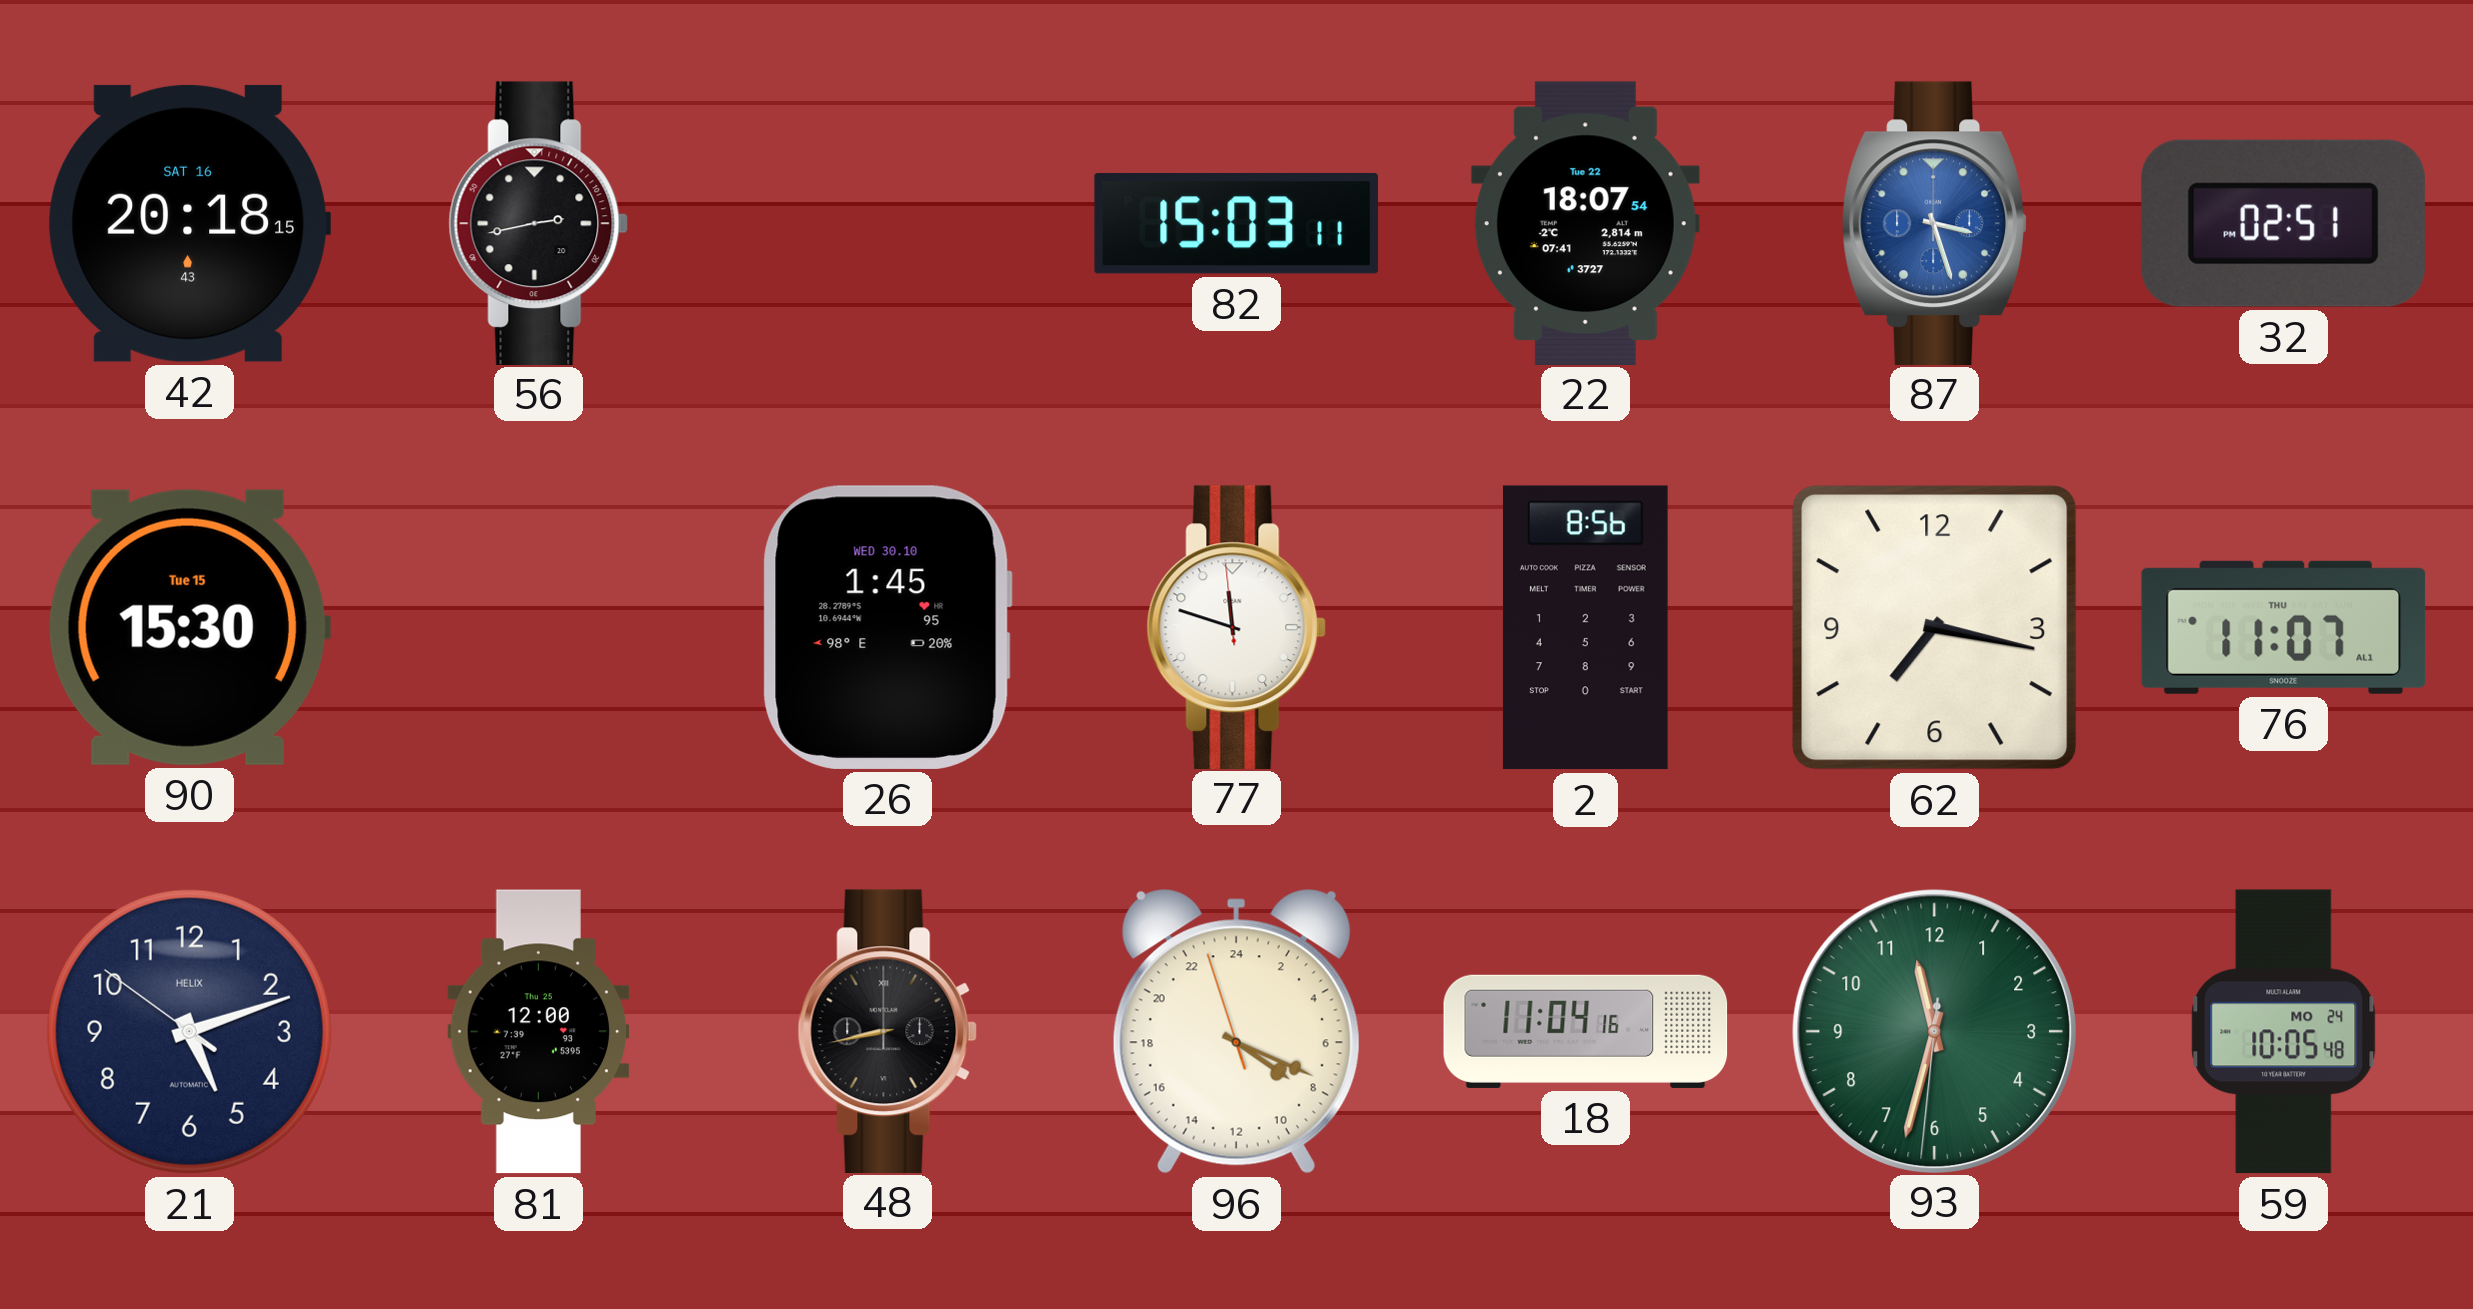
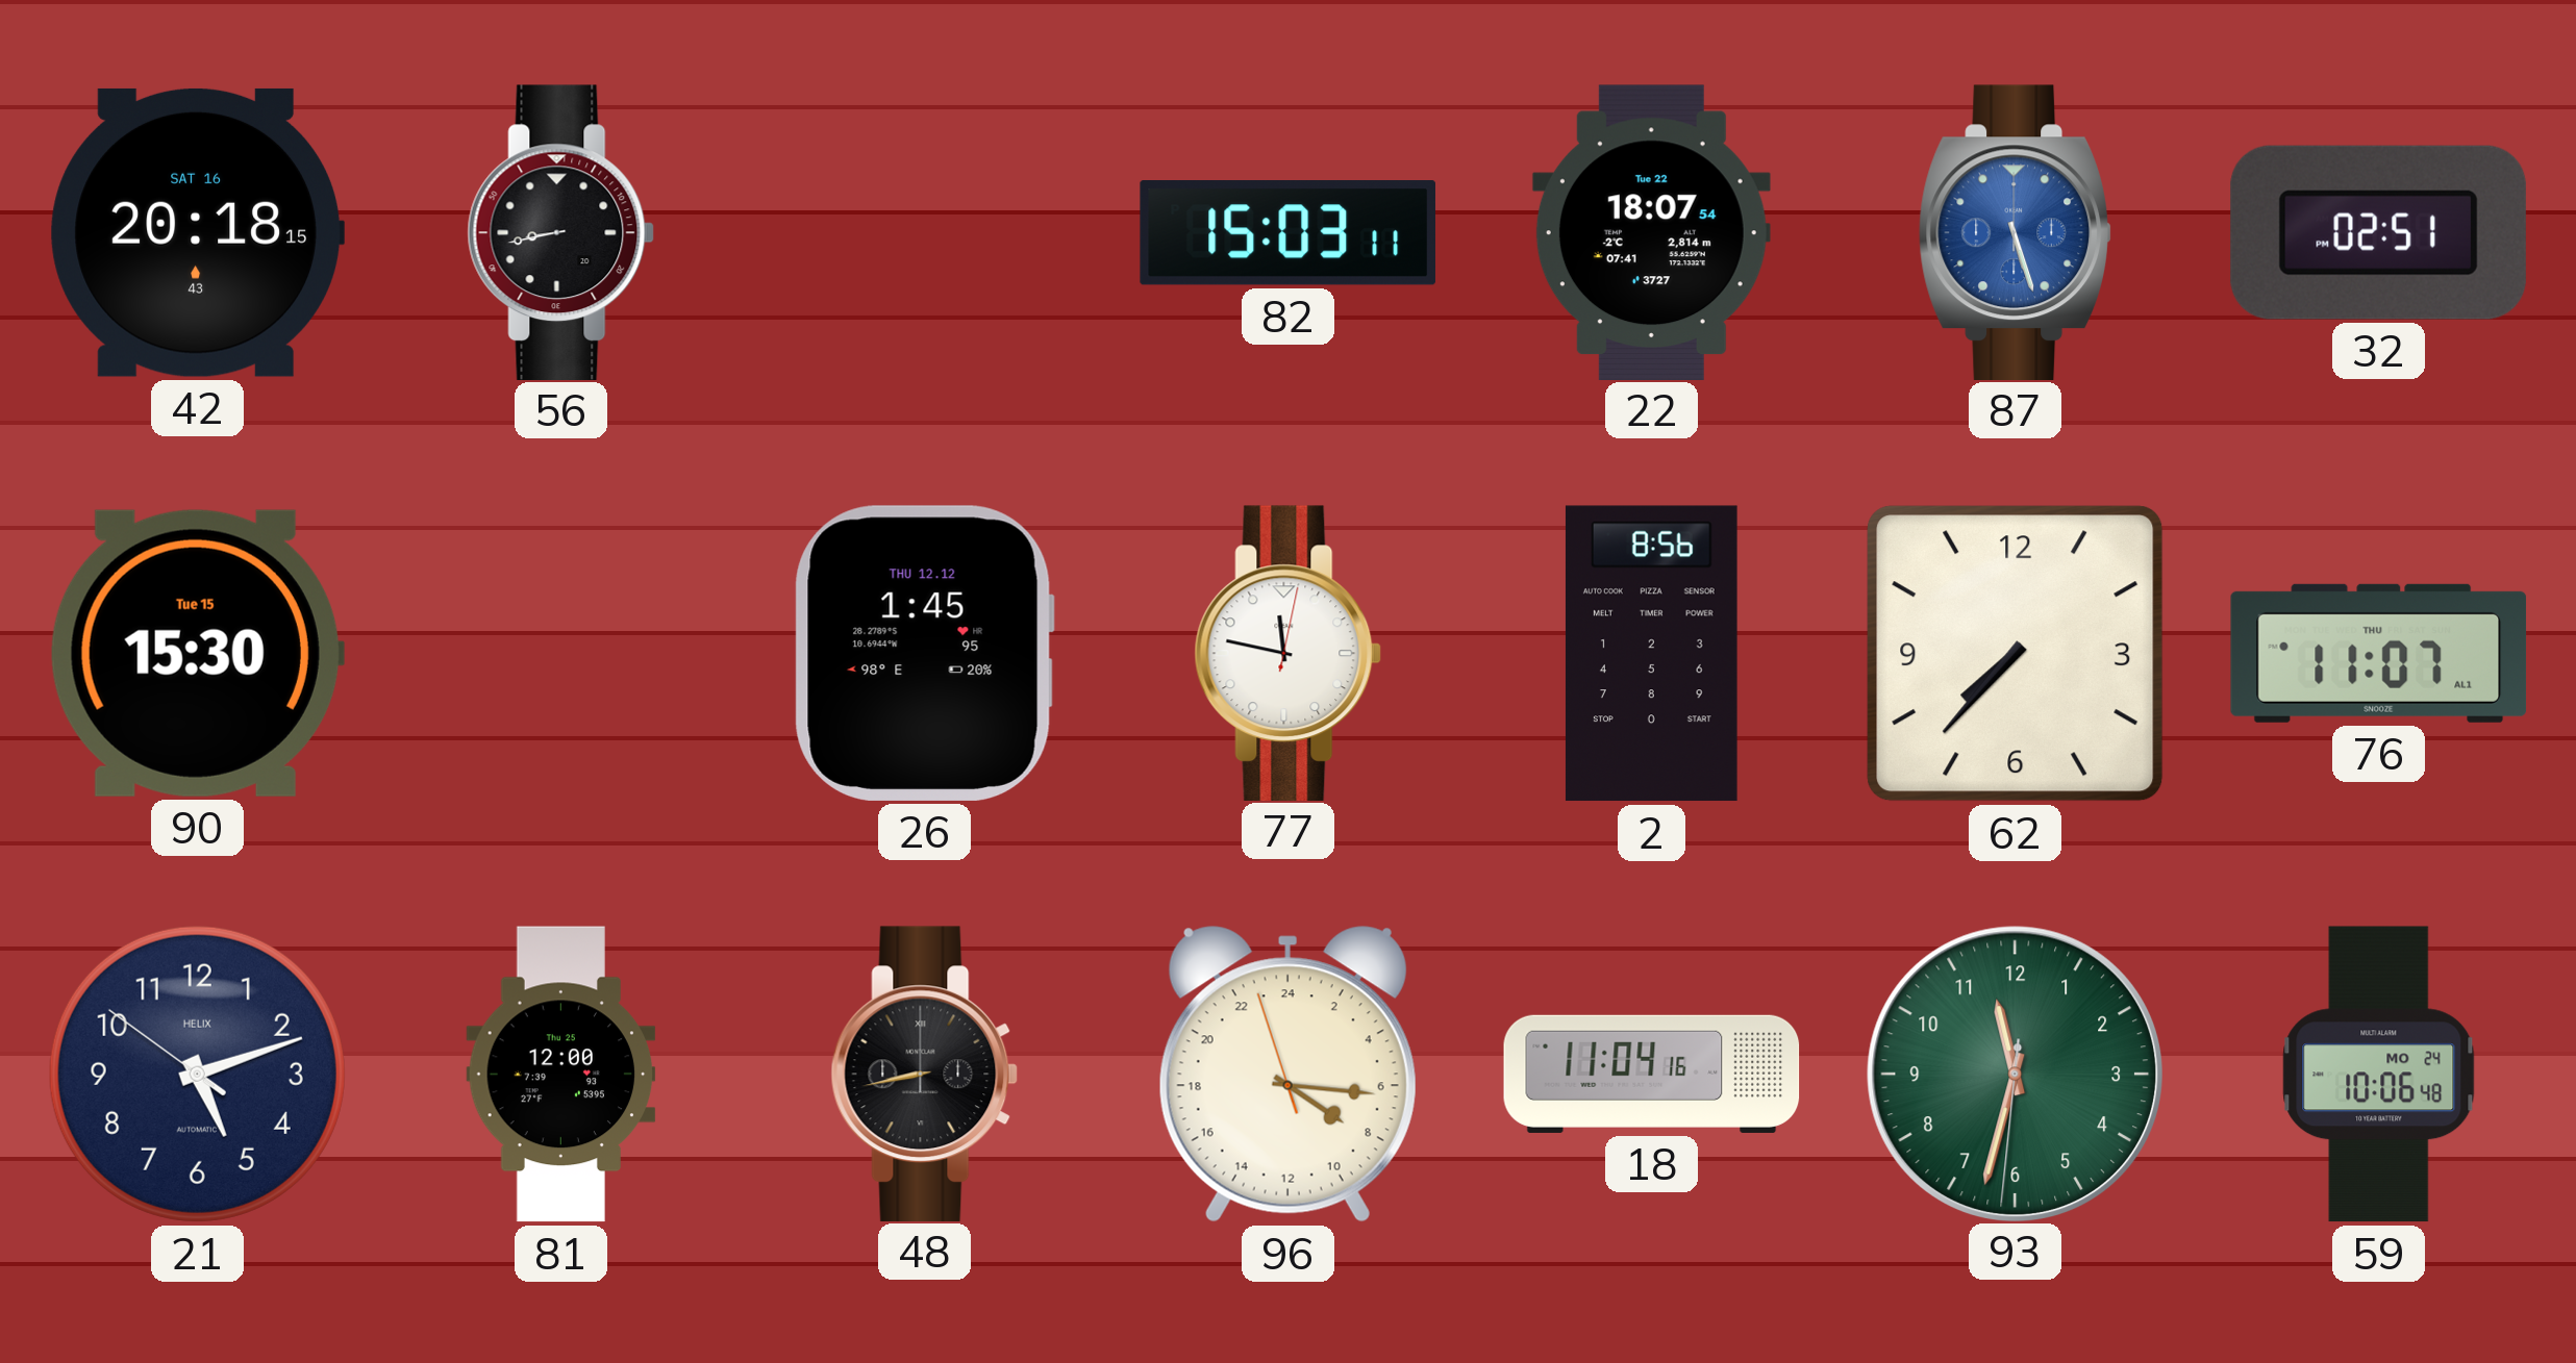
56: 2:43 -> 8:43 (561, 232)
87: 3:27 -> 5:27 (2016, 232)
26 date: WED 30.10 -> THU 12.12 (924, 653)
77: 11:47:59 -> 11:47:02 (1289, 653)
62: 7:17 -> 7:37 (2016, 654)
96: 8:18 -> 8:15 (1287, 1075)
59: 10:05 -> 10:06 (2379, 1075)
